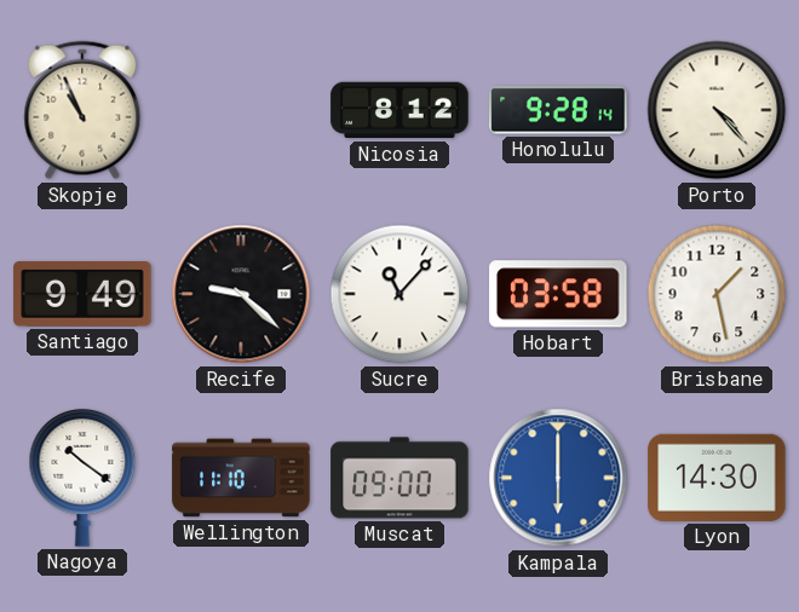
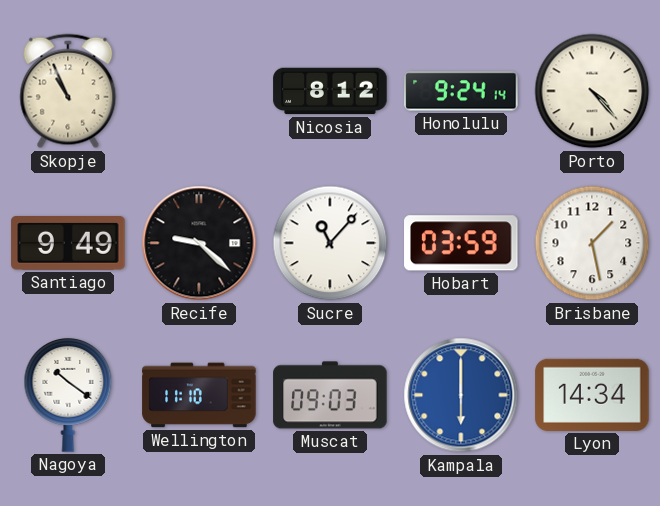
Honolulu: 9:28 -> 9:24 (461, 91)
Hobart: 03:58 -> 03:59 (461, 243)
Muscat: 09:00 -> 09:03 (330, 395)
Lyon: 14:30 -> 14:34 (592, 395)
